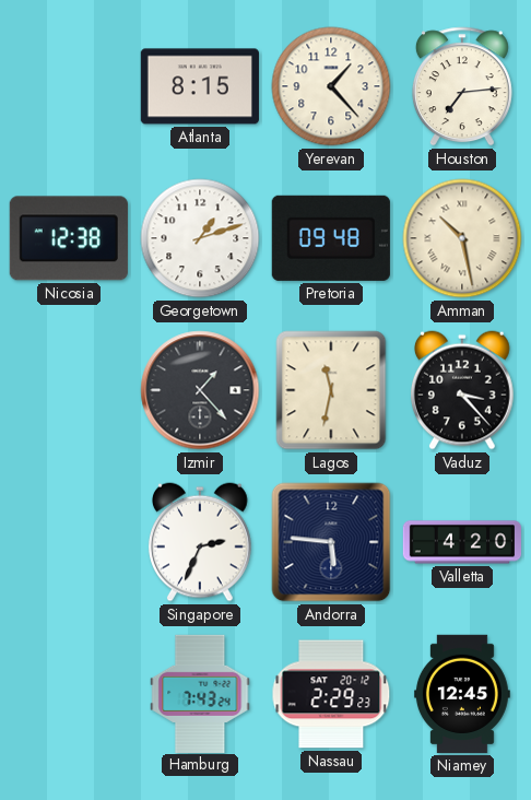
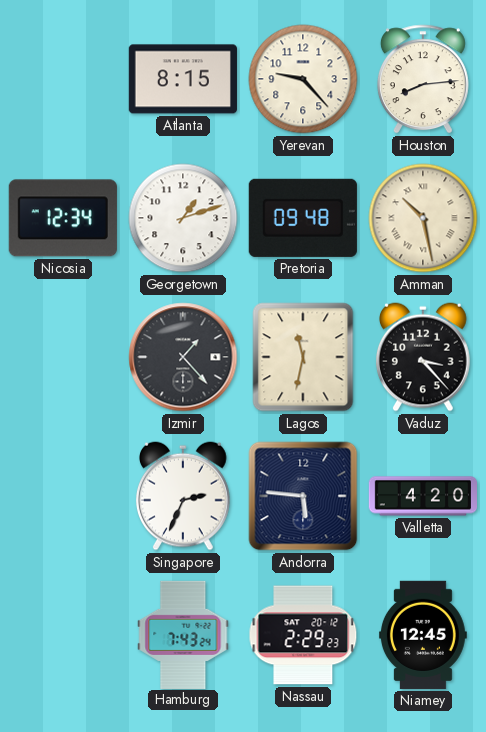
Yerevan: 1:23 -> 9:23 (303, 79)
Houston: 7:14 -> 8:14 (423, 79)
Nicosia: 12:38 -> 12:34 (63, 218)
